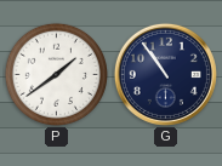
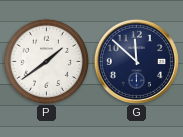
G: 10:54 -> 11:52 (136, 61)
